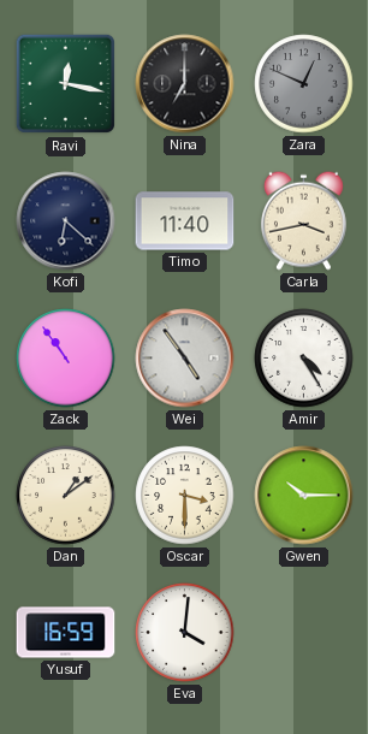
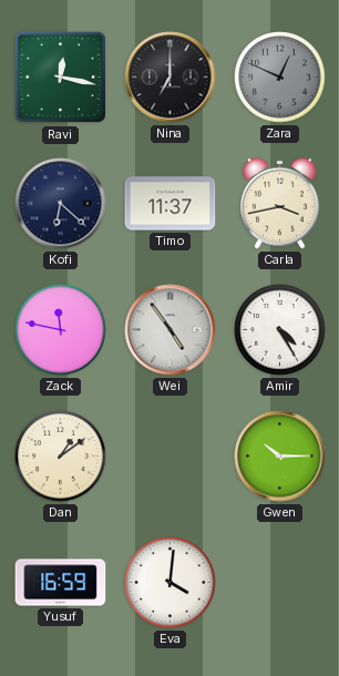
Timo: 11:40 -> 11:37 (171, 204)
Zack: 10:54 -> 11:47 (61, 330)
Oscar: 3:30 -> none (185, 496)
